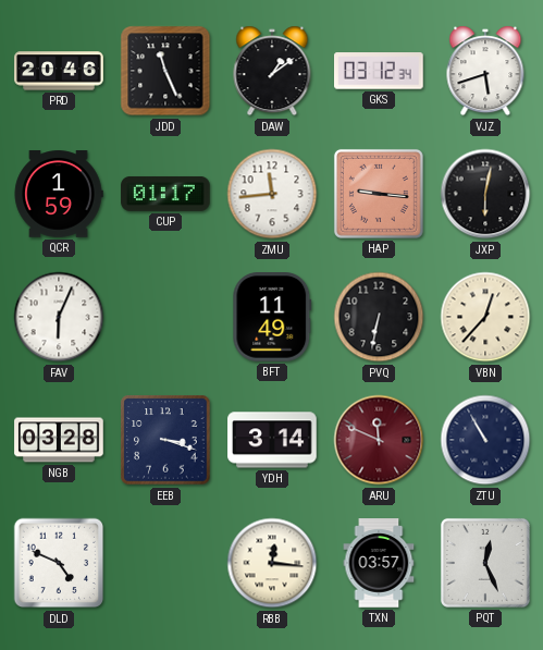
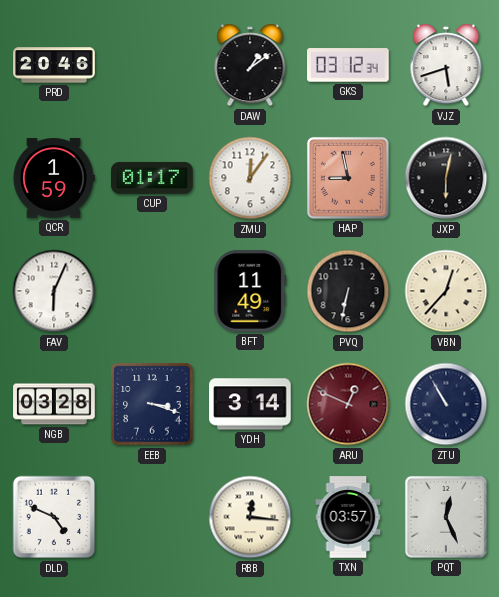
JDD: 11:26 -> none (165, 71)
ZMU: 11:44 -> 12:06 (250, 178)
HAP: 9:16 -> 8:58 (348, 178)
ARU: 11:49 -> 12:49 (348, 404)
